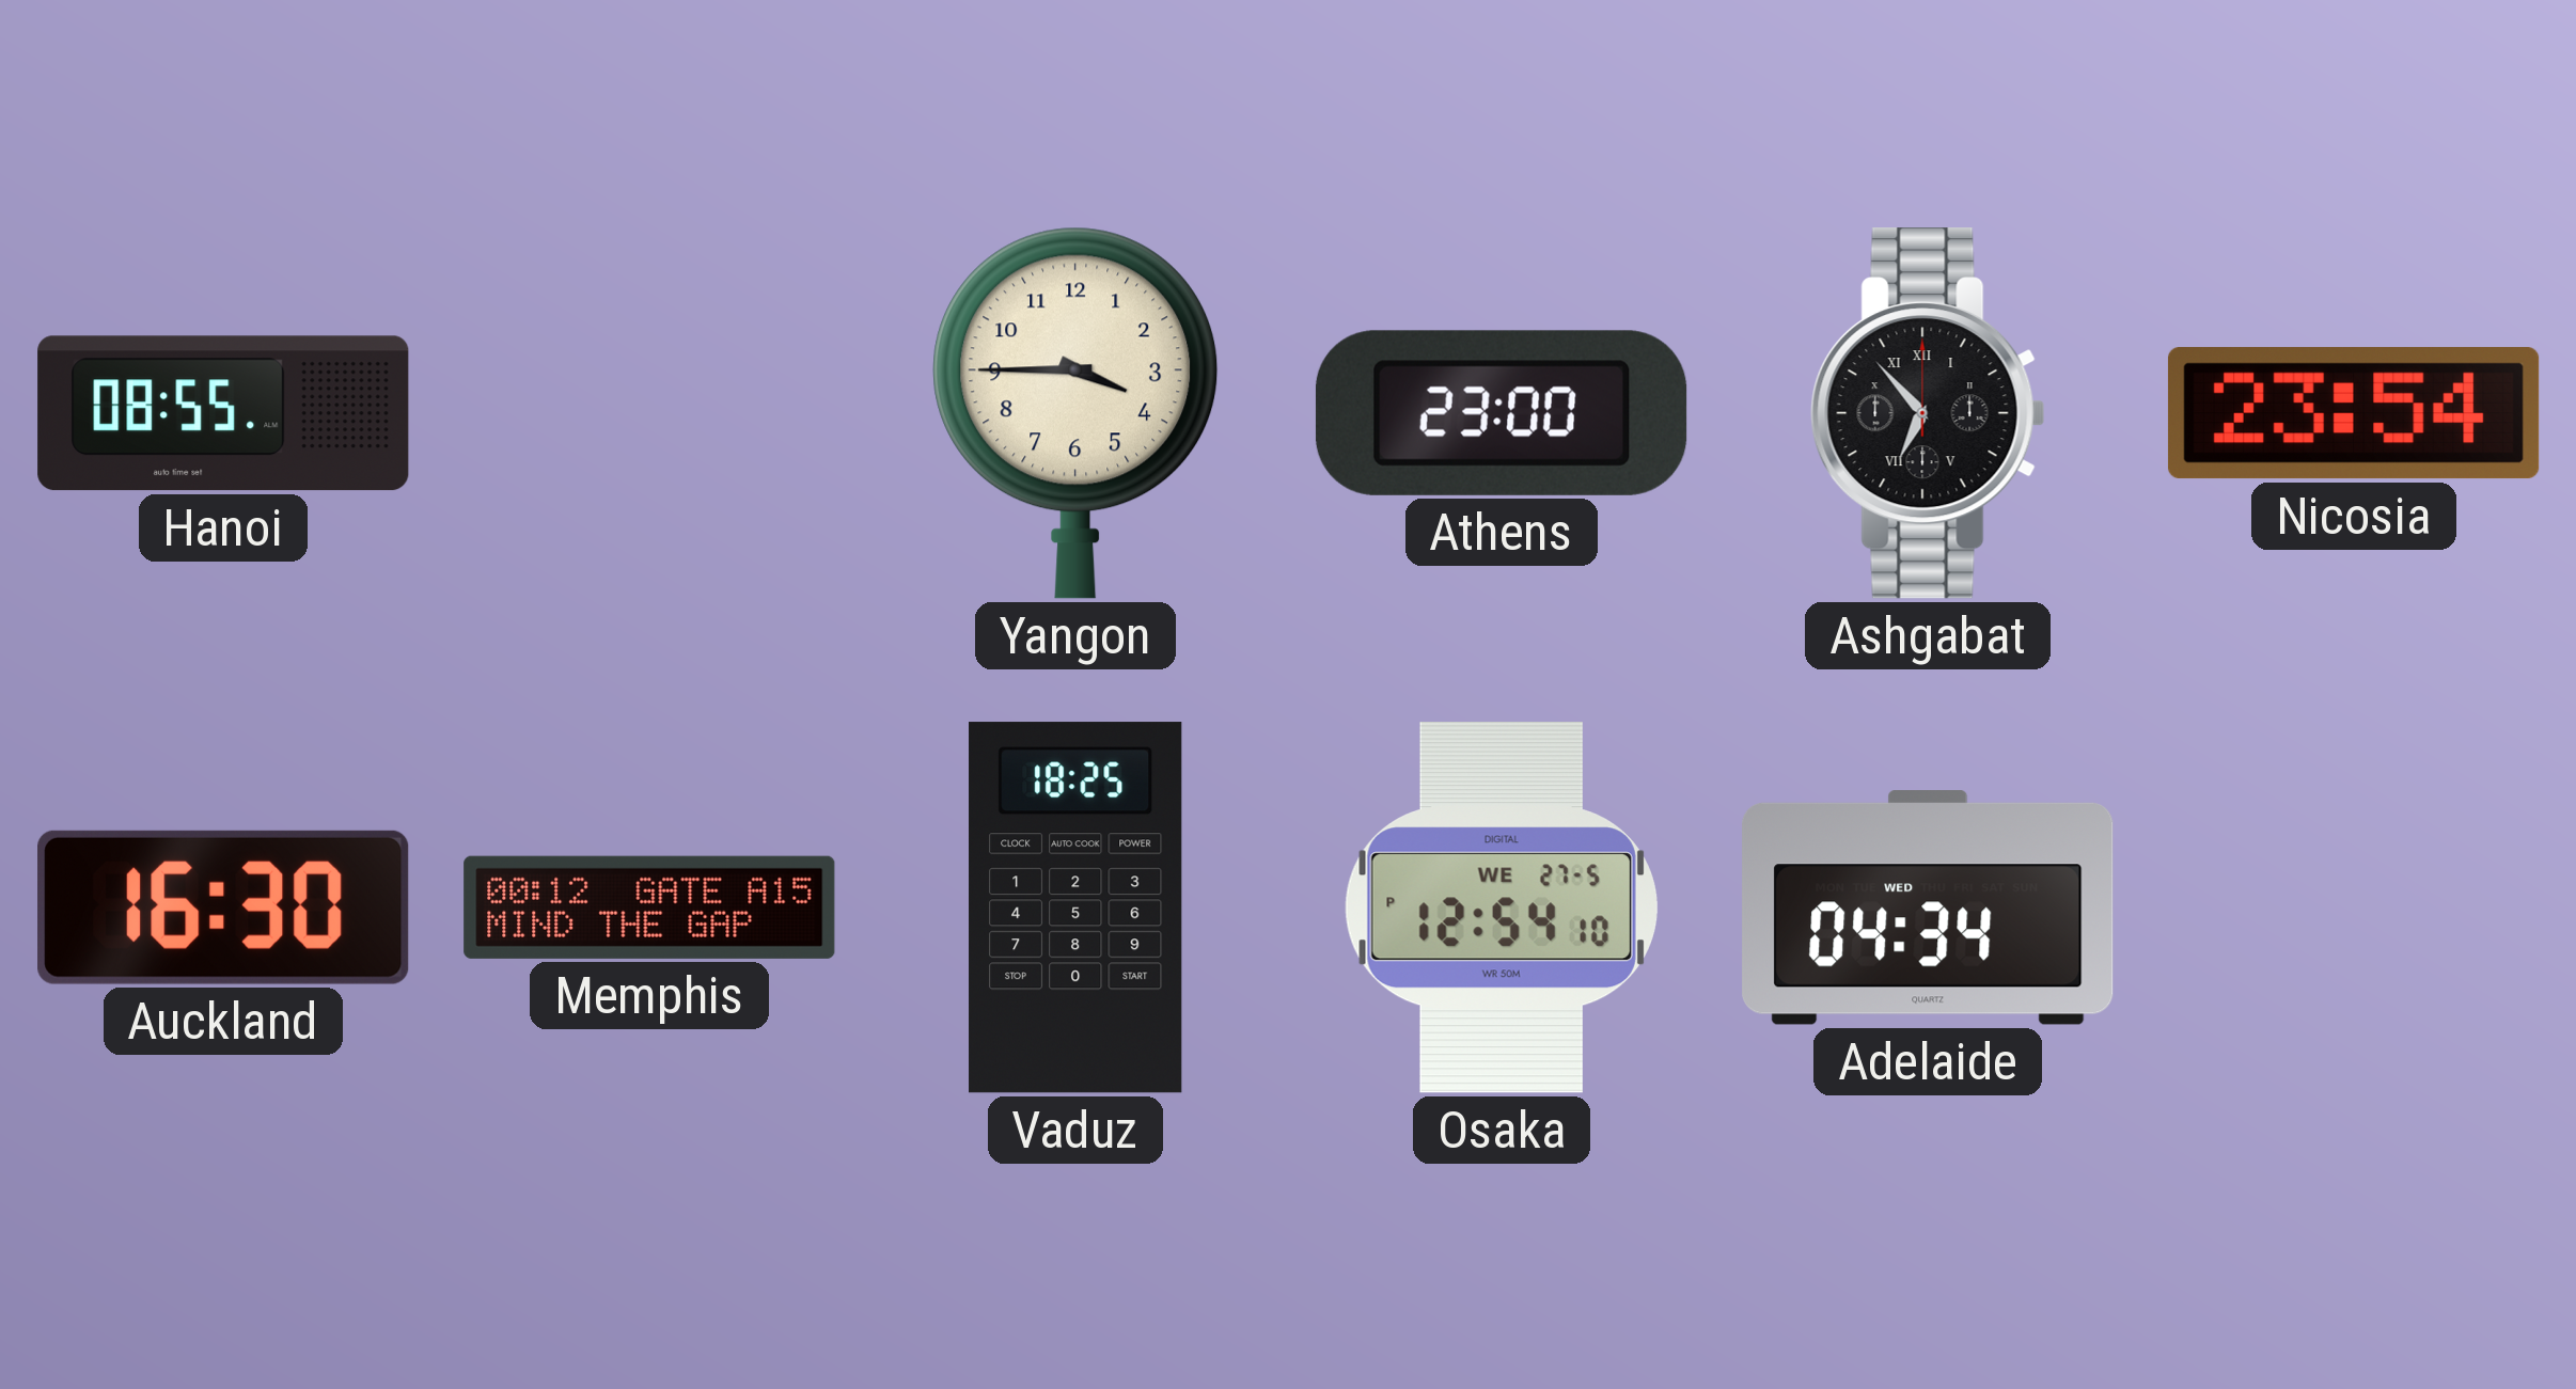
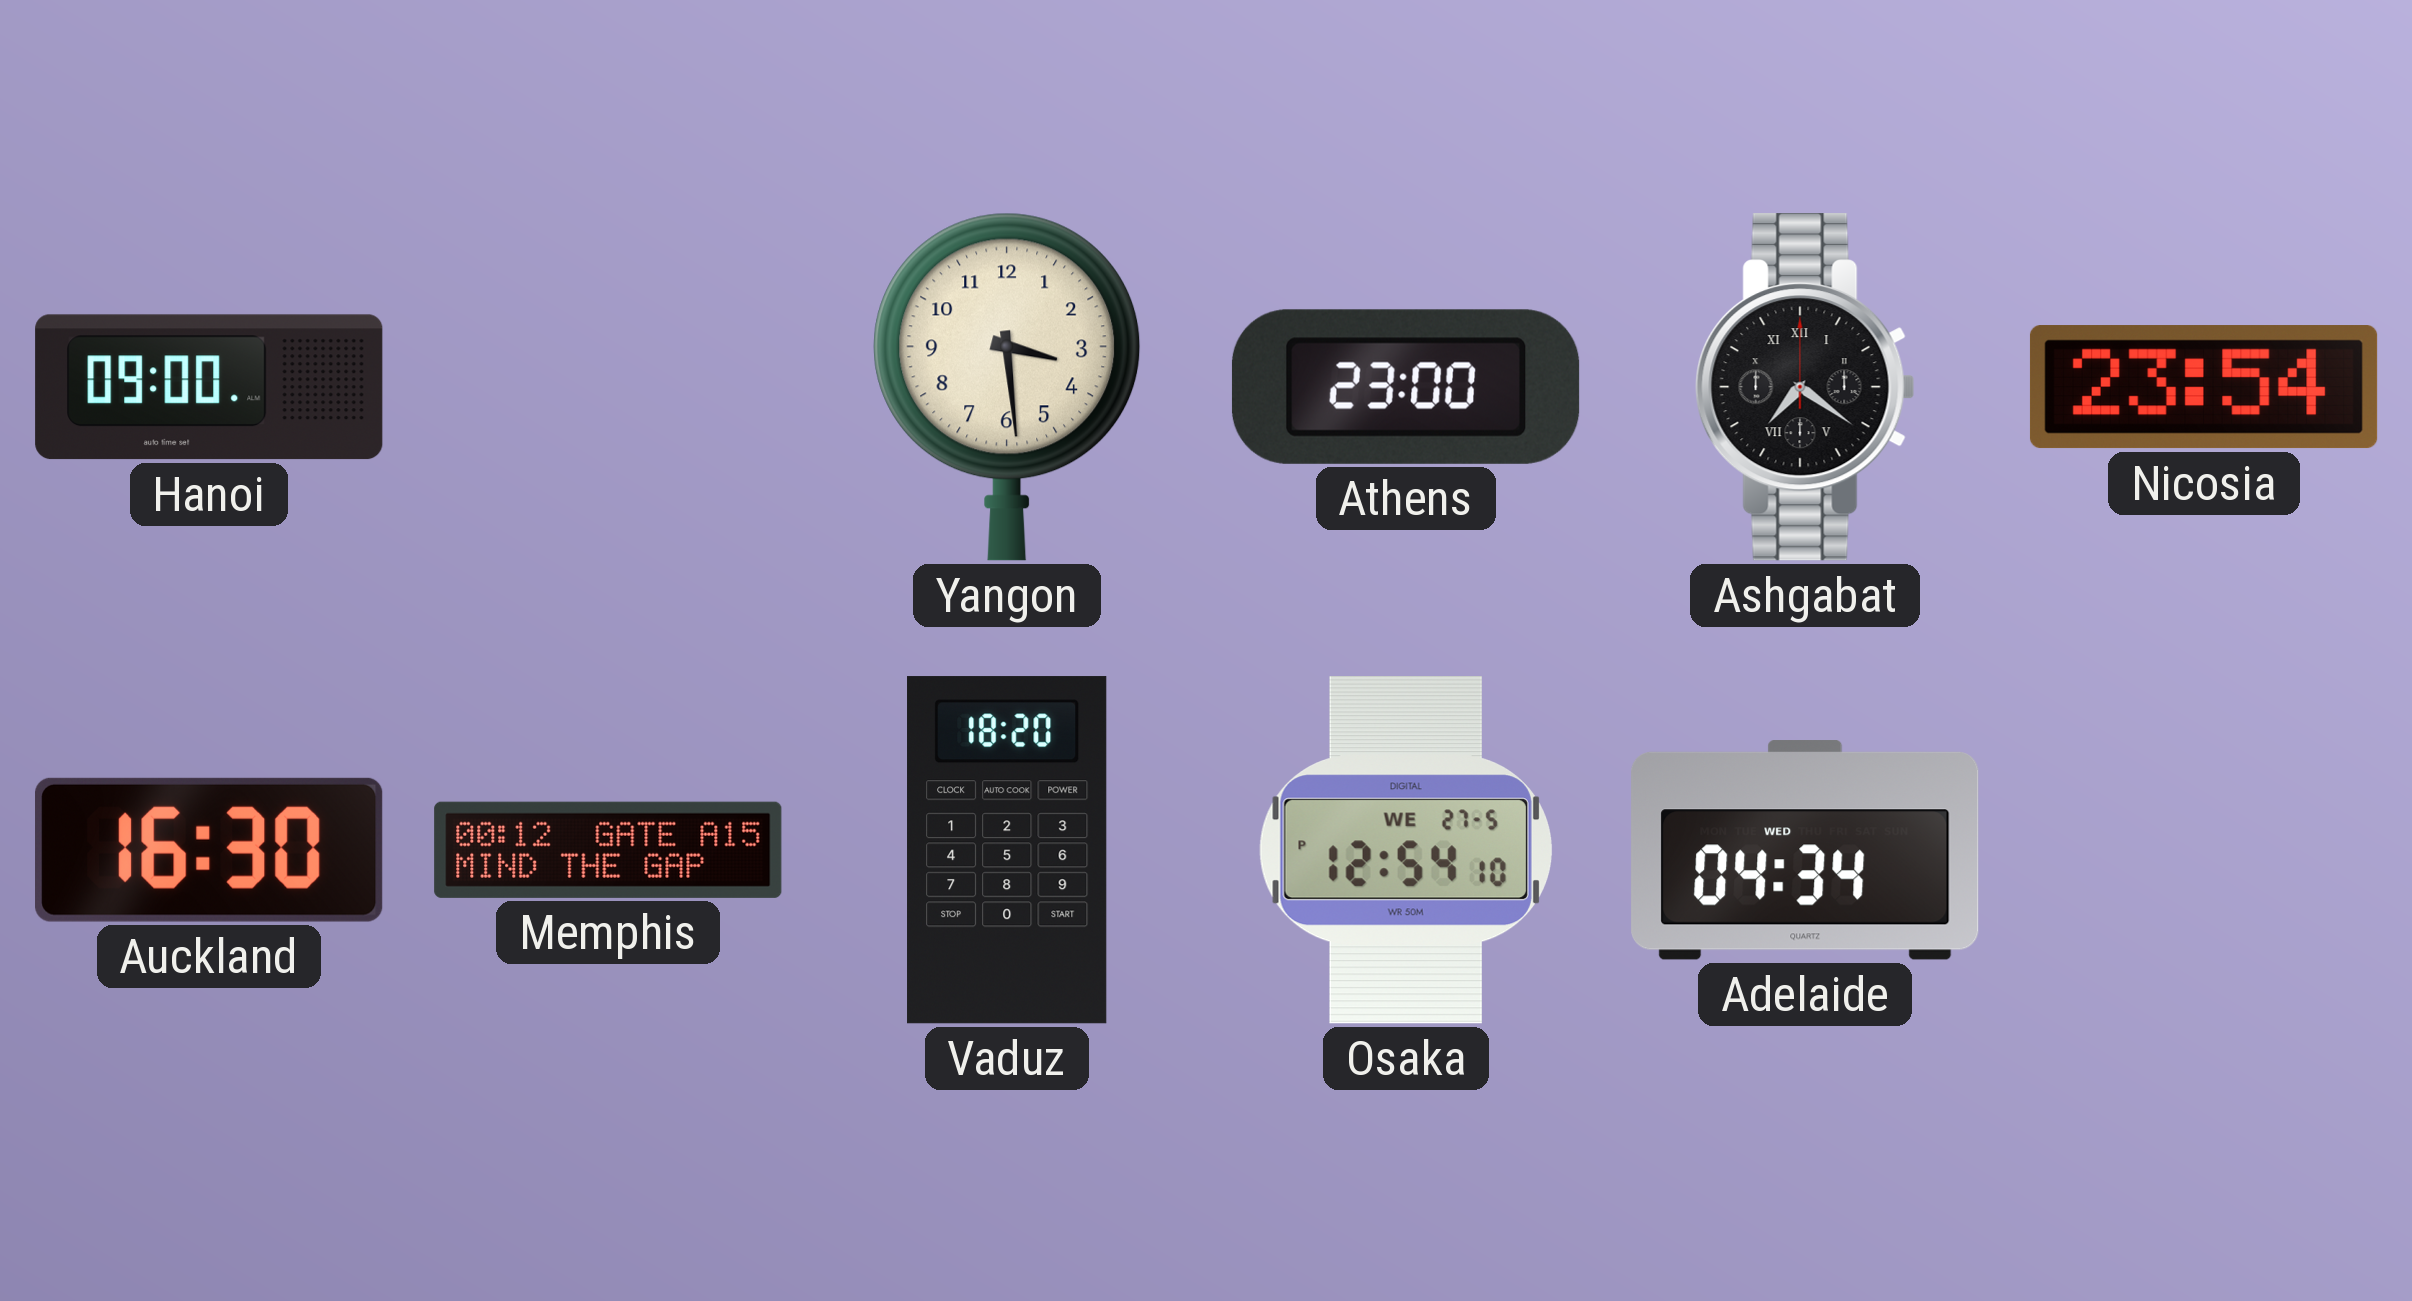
Hanoi: 08:55 -> 09:00 (209, 387)
Yangon: 3:45 -> 3:29 (1007, 387)
Ashgabat: 6:53 -> 7:21 (1805, 387)
Vaduz: 18:25 -> 18:20 (1007, 850)
